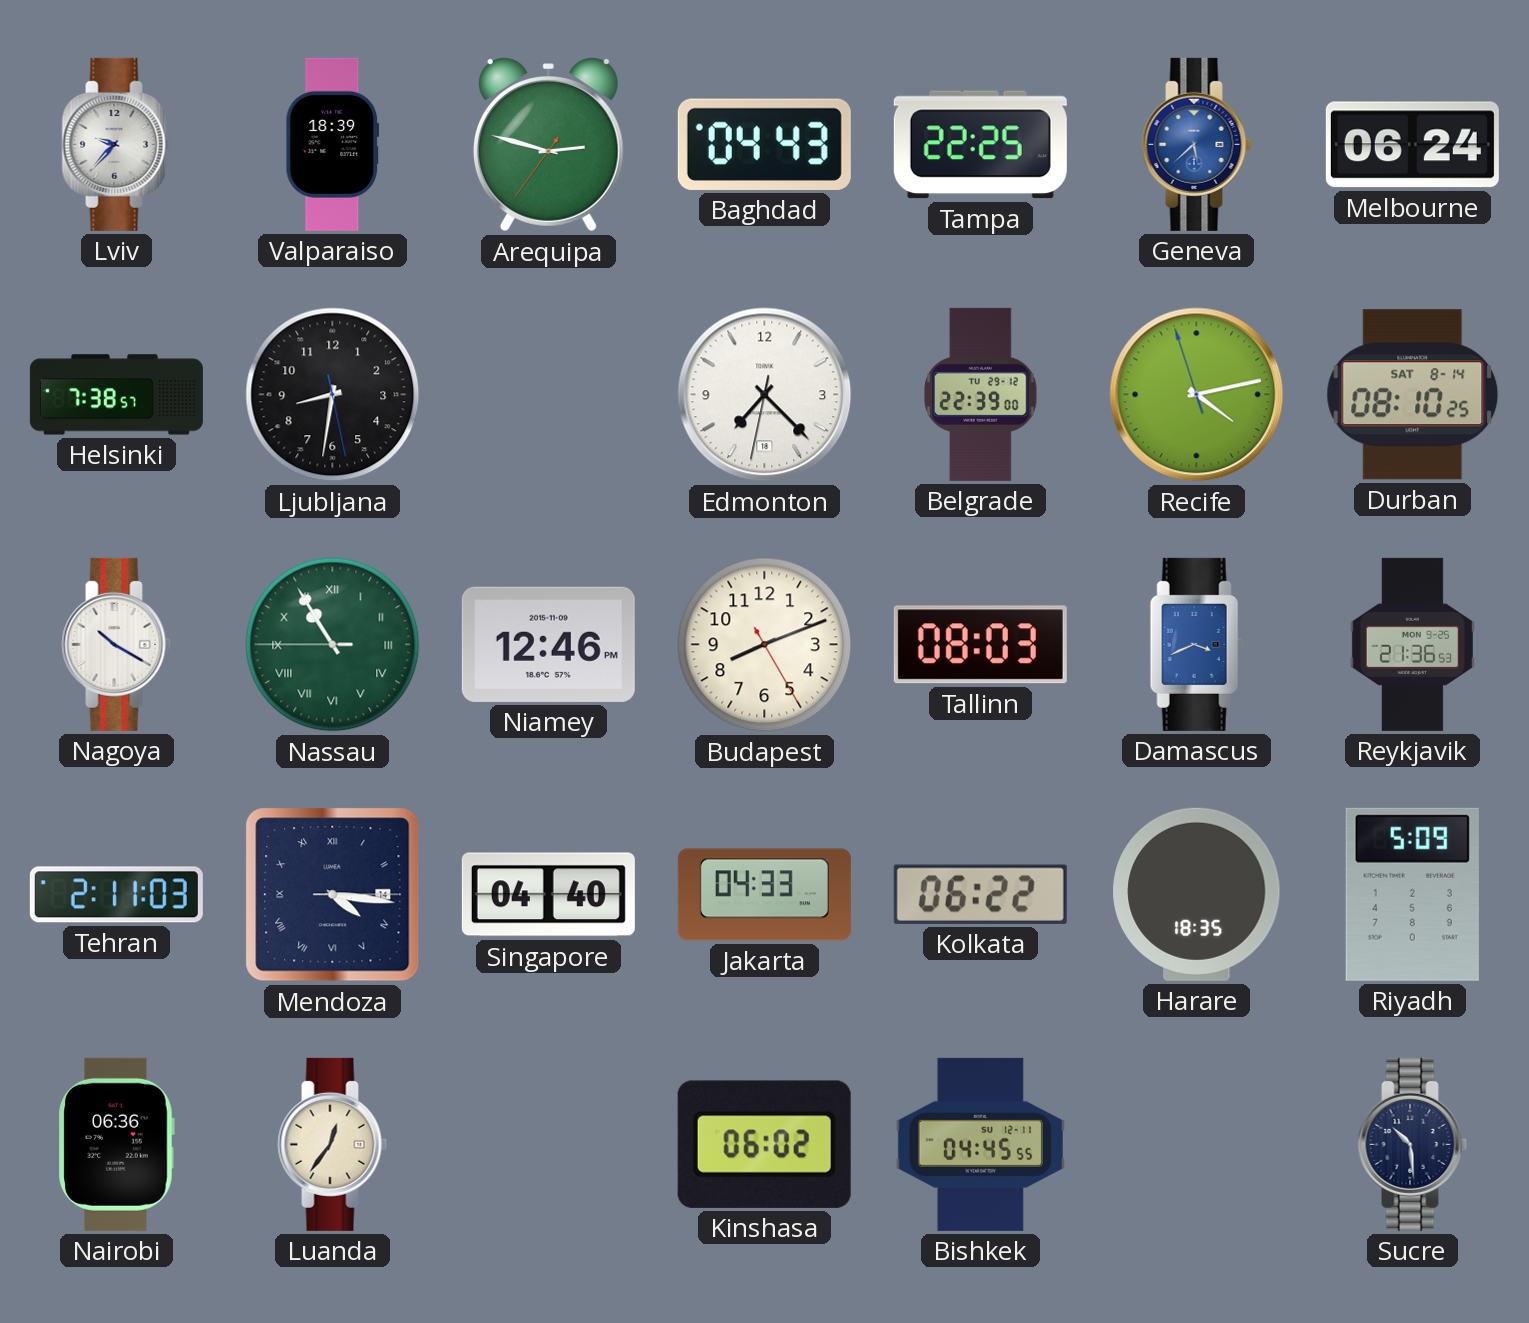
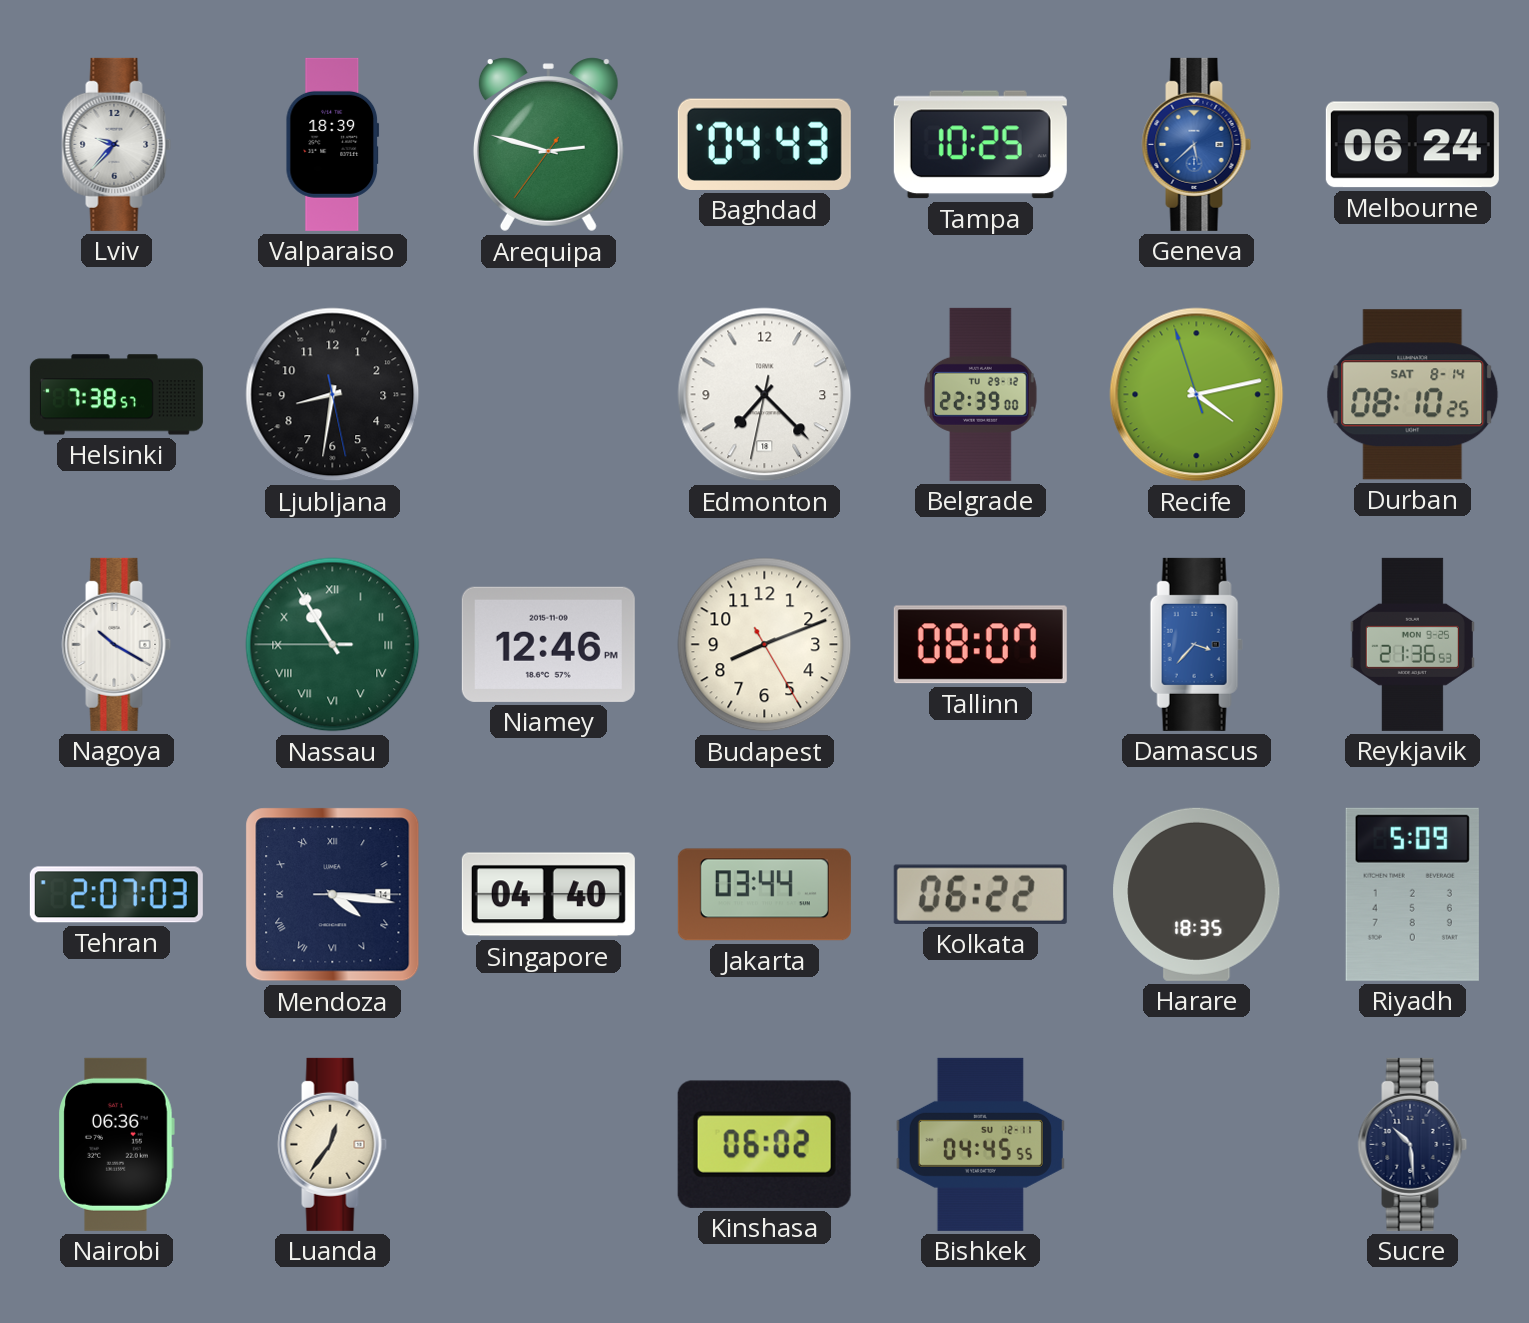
Tampa: 22:25 -> 10:25 (980, 145)
Tallinn: 08:03 -> 08:07 (980, 645)
Damascus: 3:41 -> 3:37 (1196, 644)
Tehran: 2:11 -> 2:07 (116, 895)
Jakarta: 04:33 -> 03:44 (764, 895)
